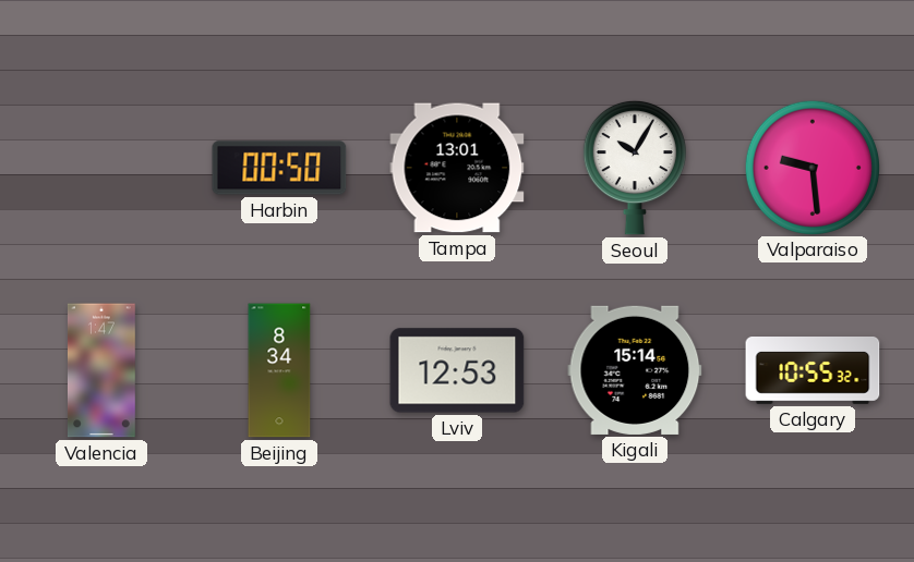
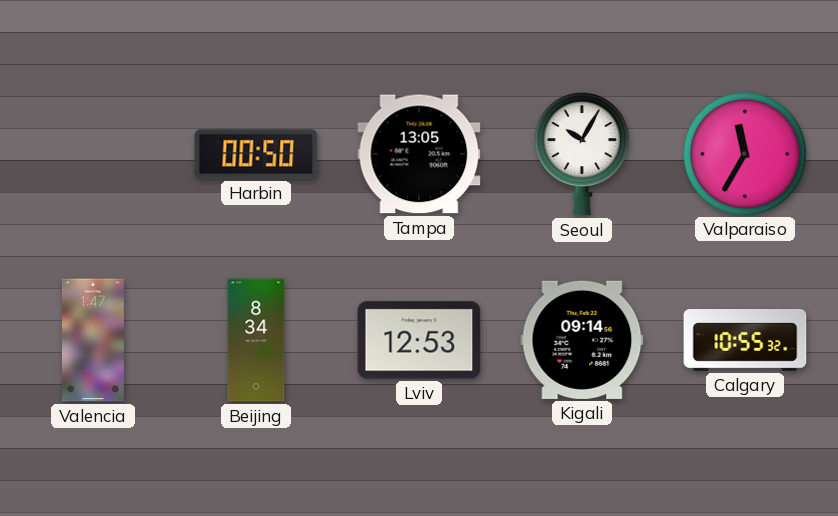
Tampa: 13:01 -> 13:05 (419, 154)
Valparaiso: 9:29 -> 11:35 (744, 153)
Kigali: 15:14 -> 09:14 (582, 340)
